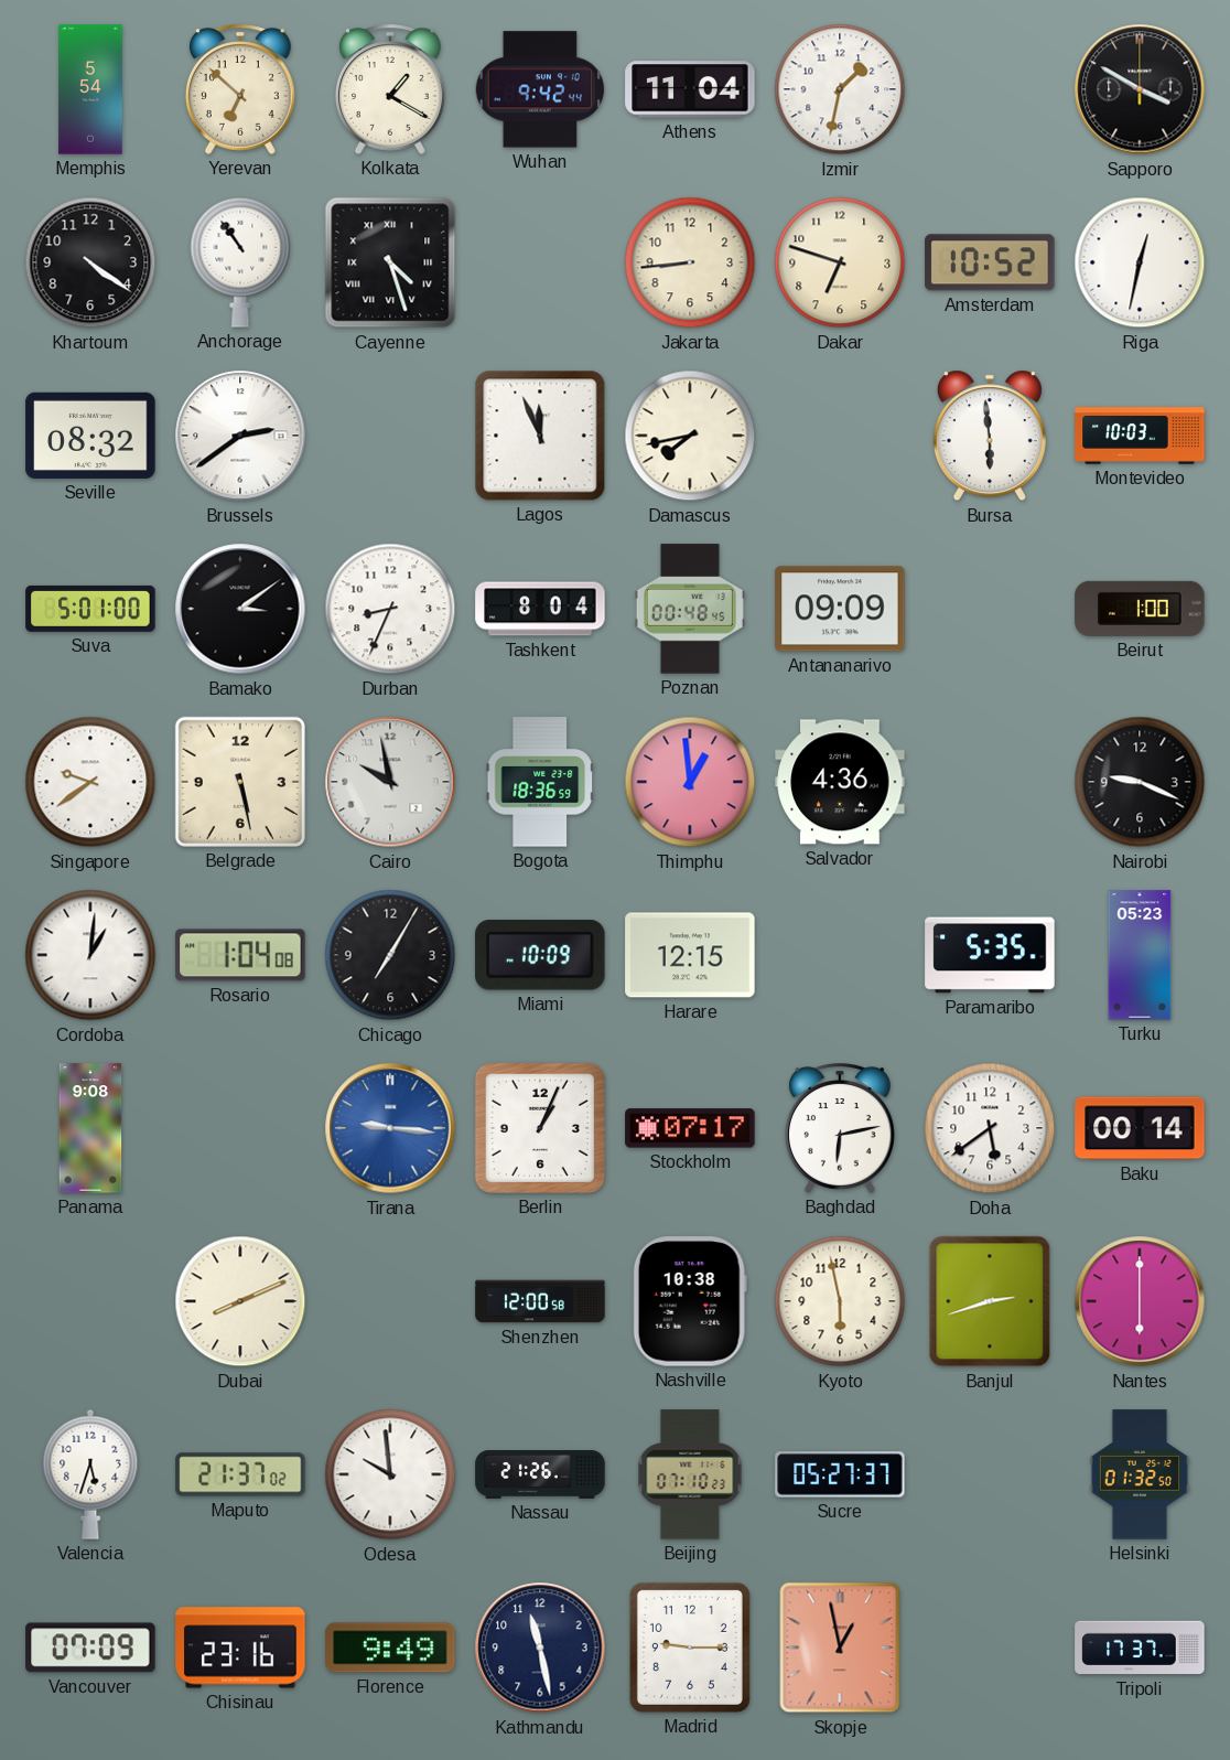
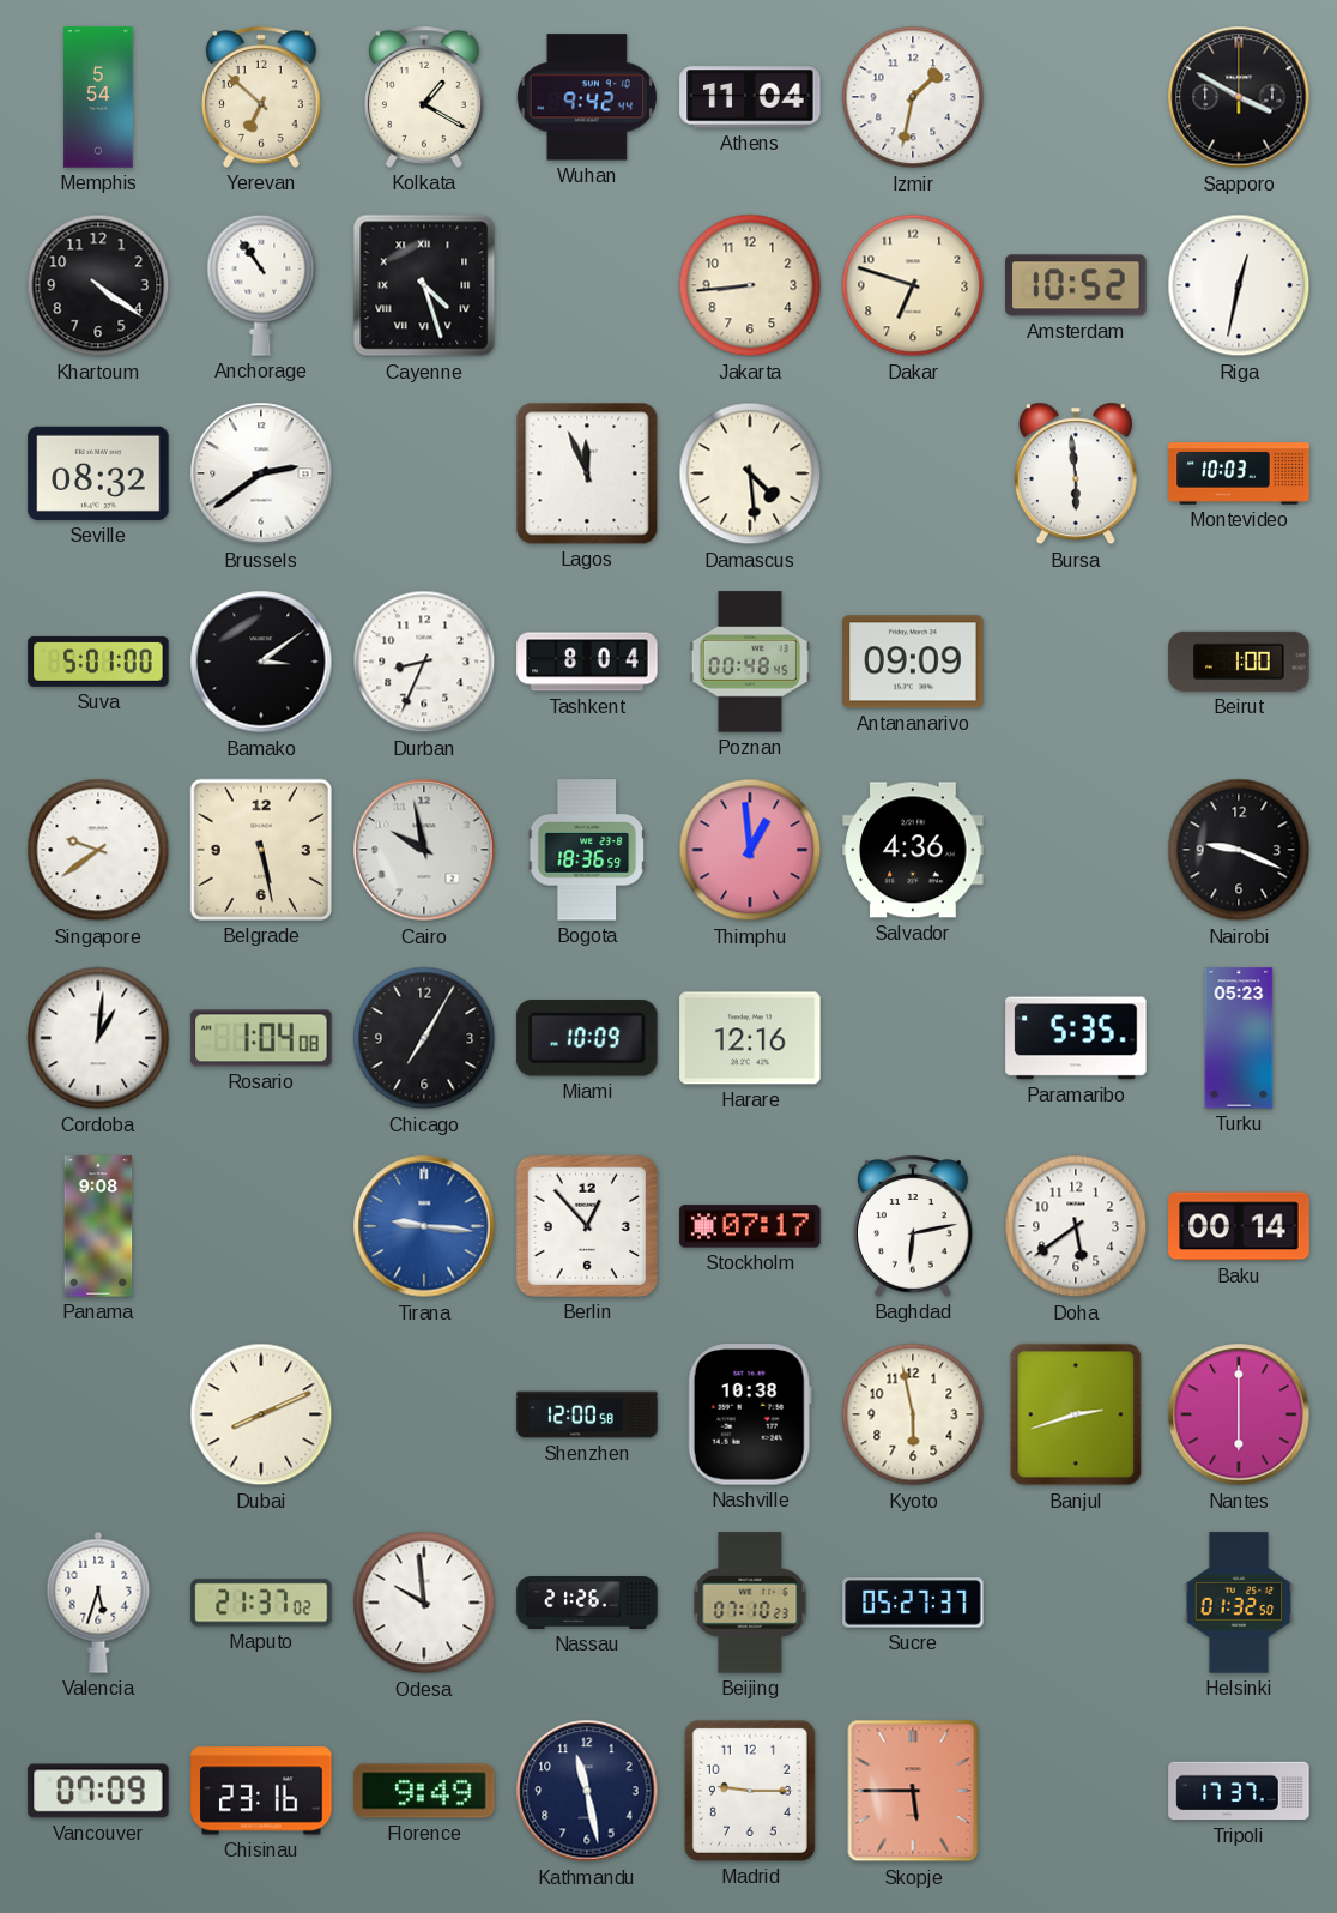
Damascus: 7:43 -> 4:29 (750, 473)
Harare: 12:15 -> 12:16 (750, 1038)
Berlin: 1:04 -> 12:53 (587, 1226)
Skopje: 12:58 -> 5:45 (913, 1791)
